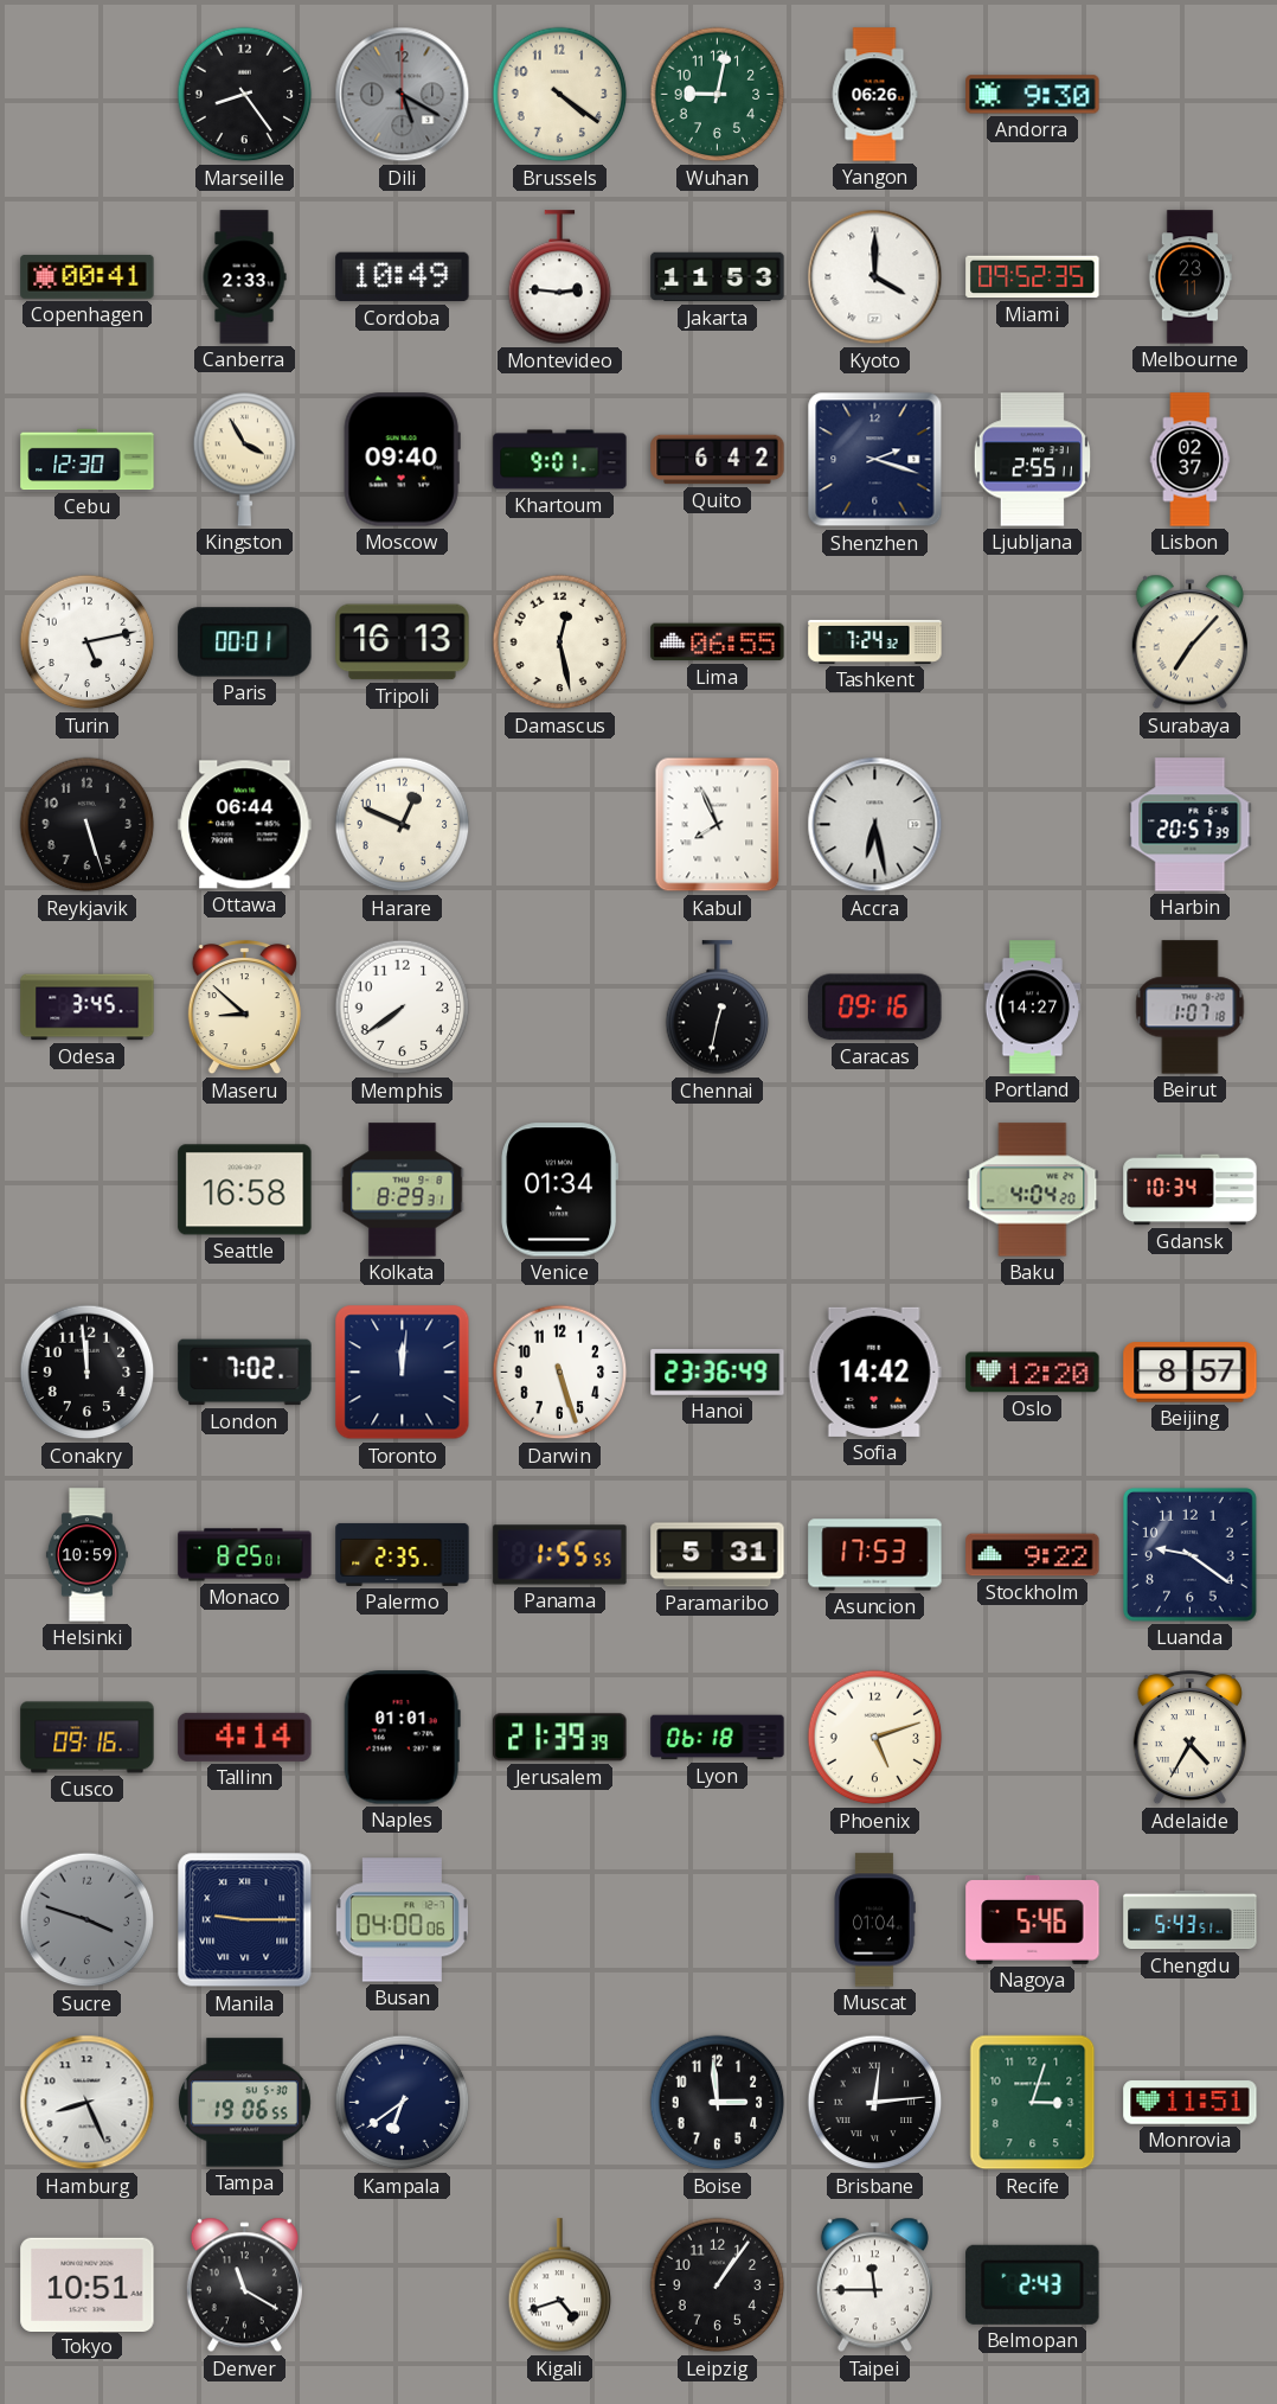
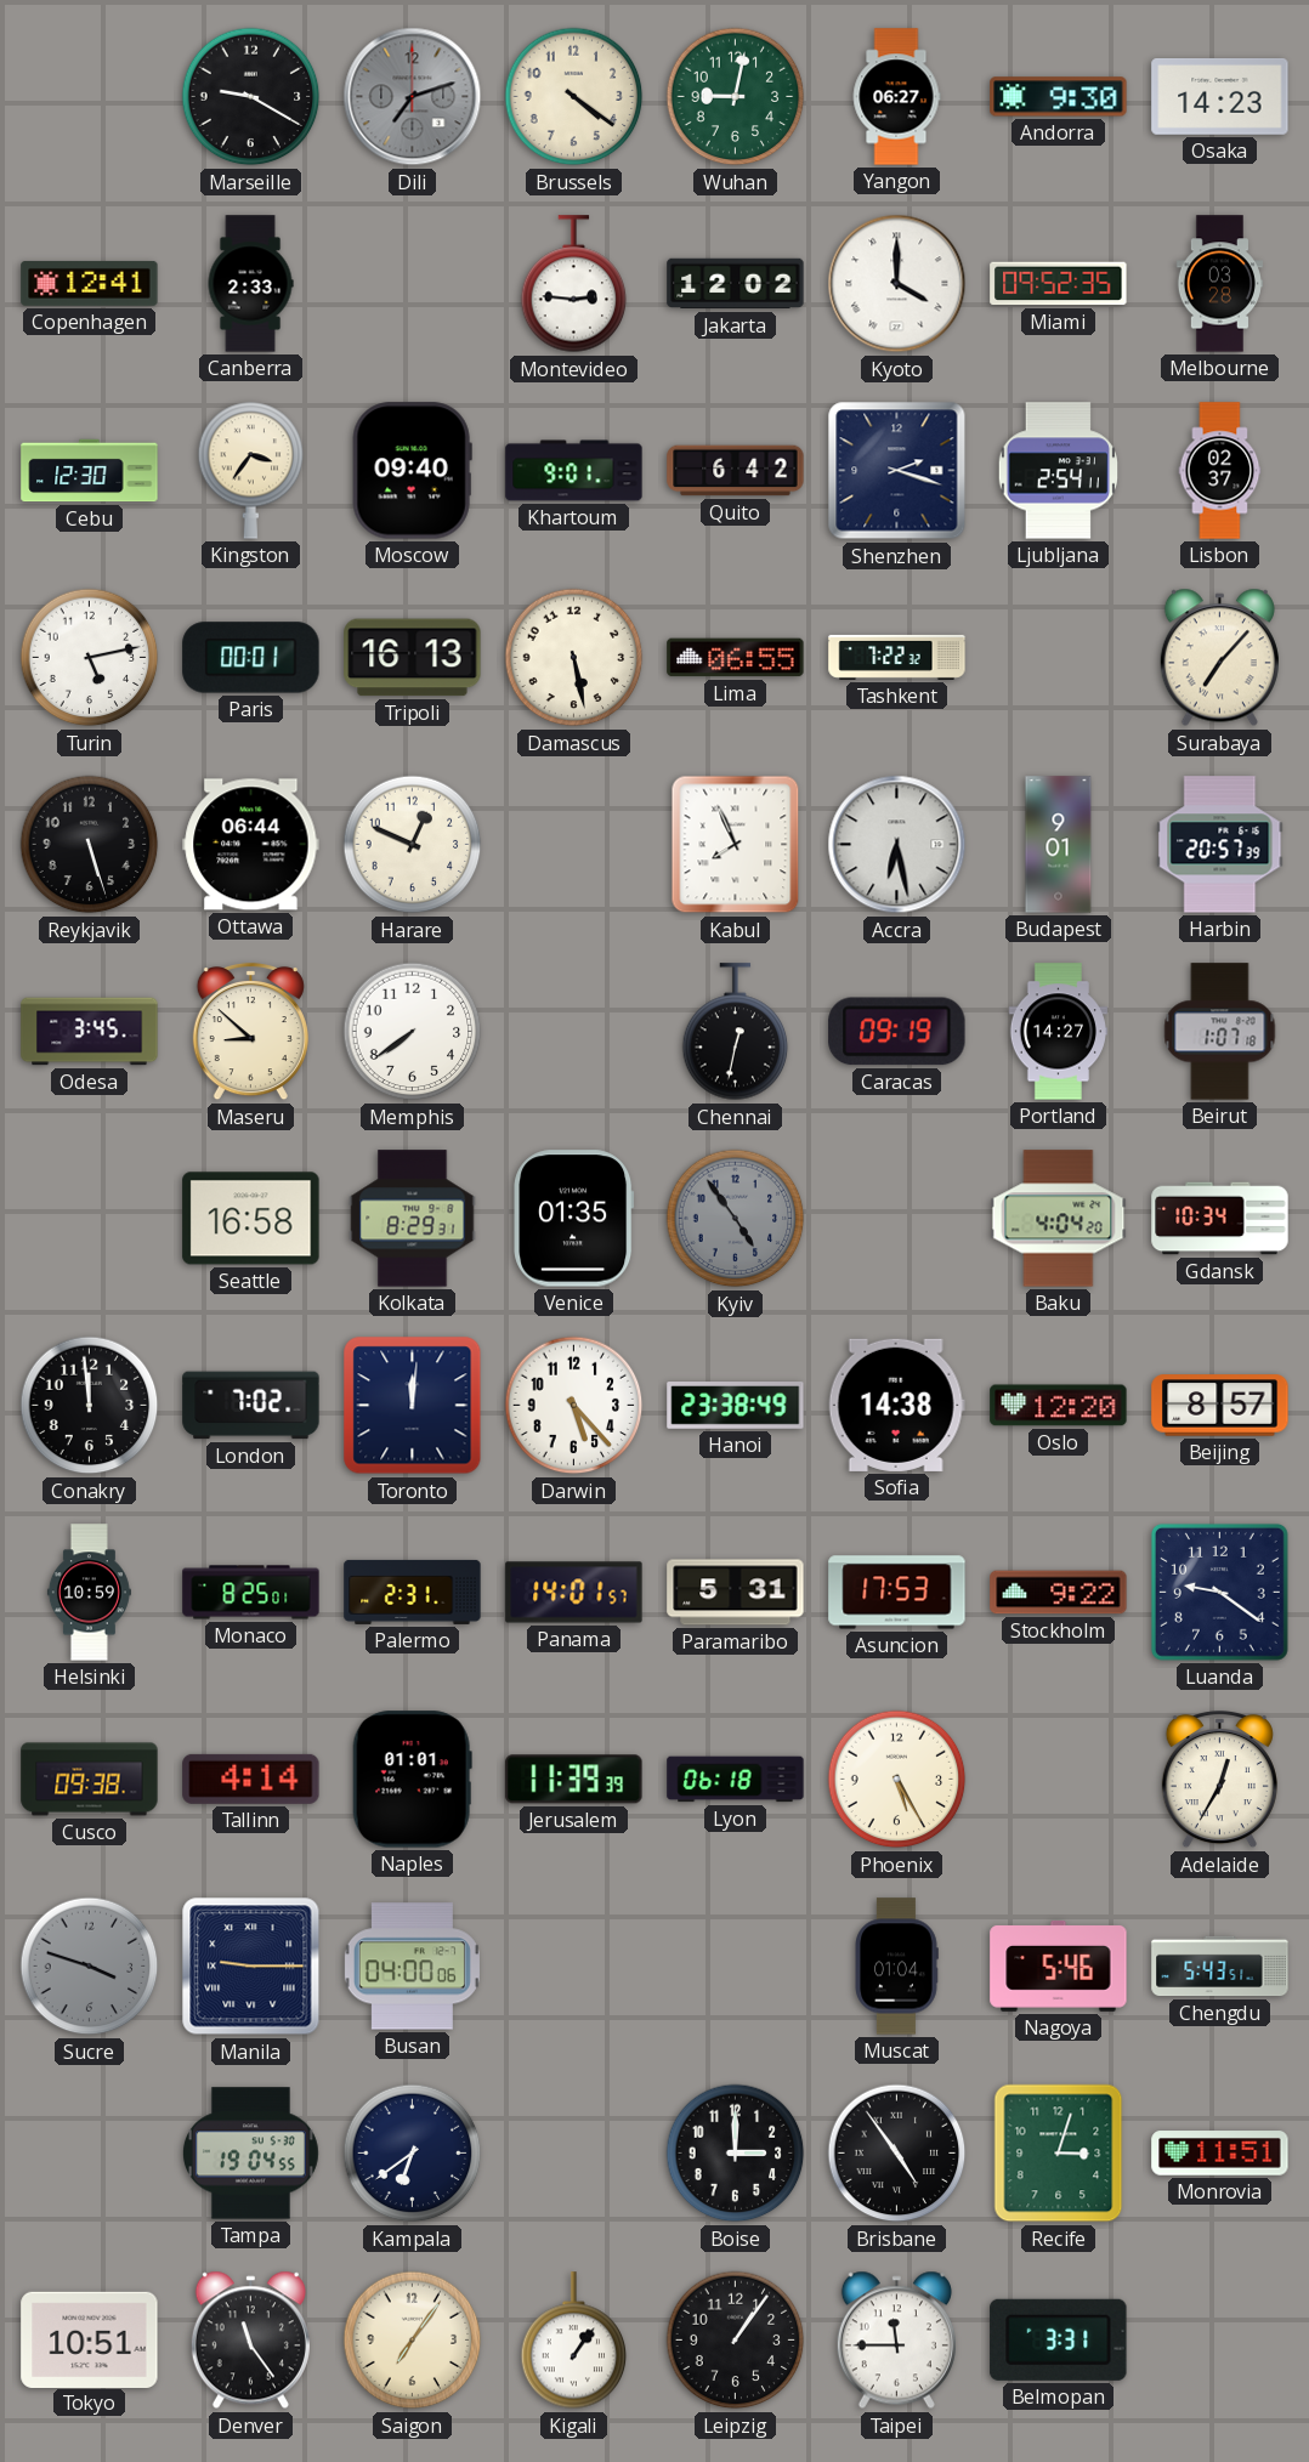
Marseille: 8:24 -> 9:20 (251, 97)
Dili: 5:20 -> 7:12 (413, 97)
Yangon: 06:26 -> 06:27 (896, 97)
Osaka: none -> 14:23 (1220, 96)
Copenhagen: 00:41 -> 12:41 (90, 283)
Cordoba: 10:49 -> none (403, 277)
Jakarta: 11:53 -> 12:02 (736, 284)
Melbourne: 23:11 -> 03:28 (1219, 284)
Kingston: 3:55 -> 3:36 (251, 470)
Ljubljana: 2:55 -> 2:54 (1058, 471)
Damascus: 12:28 -> 5:28 (574, 658)
Tashkent: 7:24 -> 7:22 (897, 657)
Budapest: none -> 9:01 (1059, 845)
Caracas: 09:16 -> 09:19 (897, 1032)
Venice: 01:34 -> 01:35 (574, 1219)
Kyiv: none -> 4:54 (736, 1219)
Darwin: 5:27 -> 5:23 (574, 1406)
Hanoi: 23:36 -> 23:38 (736, 1406)
Sofia: 14:42 -> 14:38 (896, 1405)
Palermo: 2:35 -> 2:31 (413, 1592)
Panama: 1:55 -> 14:01 (574, 1593)
Cusco: 09:16 -> 09:38 (90, 1780)
Jerusalem: 21:39 -> 11:39 (574, 1780)
Phoenix: 5:12 -> 5:25 (897, 1780)
Adelaide: 4:35 -> 12:35 (1219, 1780)
Hamburg: 8:26 -> none (88, 2103)
Tampa: 19:06 -> 19:04 (250, 2154)
Boise: 2:59 -> 3:00 (736, 2154)
Brisbane: 12:14 -> 4:54 (897, 2154)
Denver: 11:20 -> 11:24 (250, 2341)
Saigon: none -> 7:06 (413, 2341)
Kigali: 4:42 -> 1:06 (574, 2341)
Belmopan: 2:43 -> 3:31 (1059, 2339)
